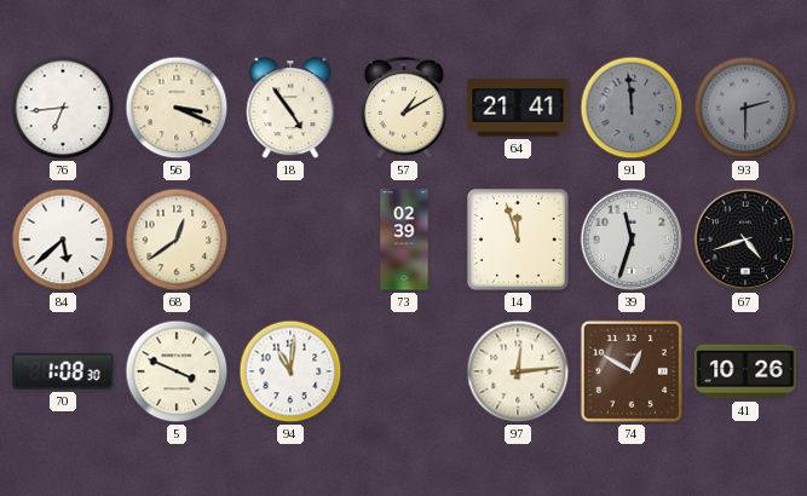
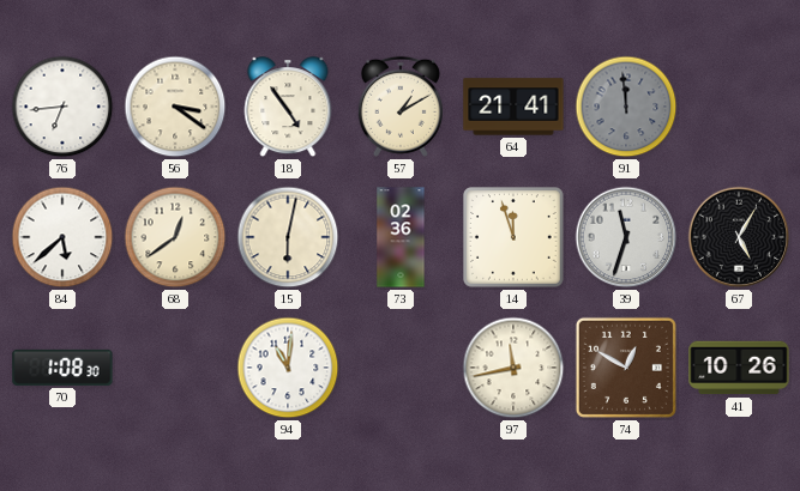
56: 3:19 -> 3:21 (175, 107)
93: 2:30 -> none (745, 108)
15: none -> 6:02 (288, 237)
73: 02:39 -> 02:36 (401, 237)
67: 4:42 -> 5:05 (739, 237)
5: 3:49 -> none (177, 371)
97: 12:14 -> 11:43 (513, 368)
